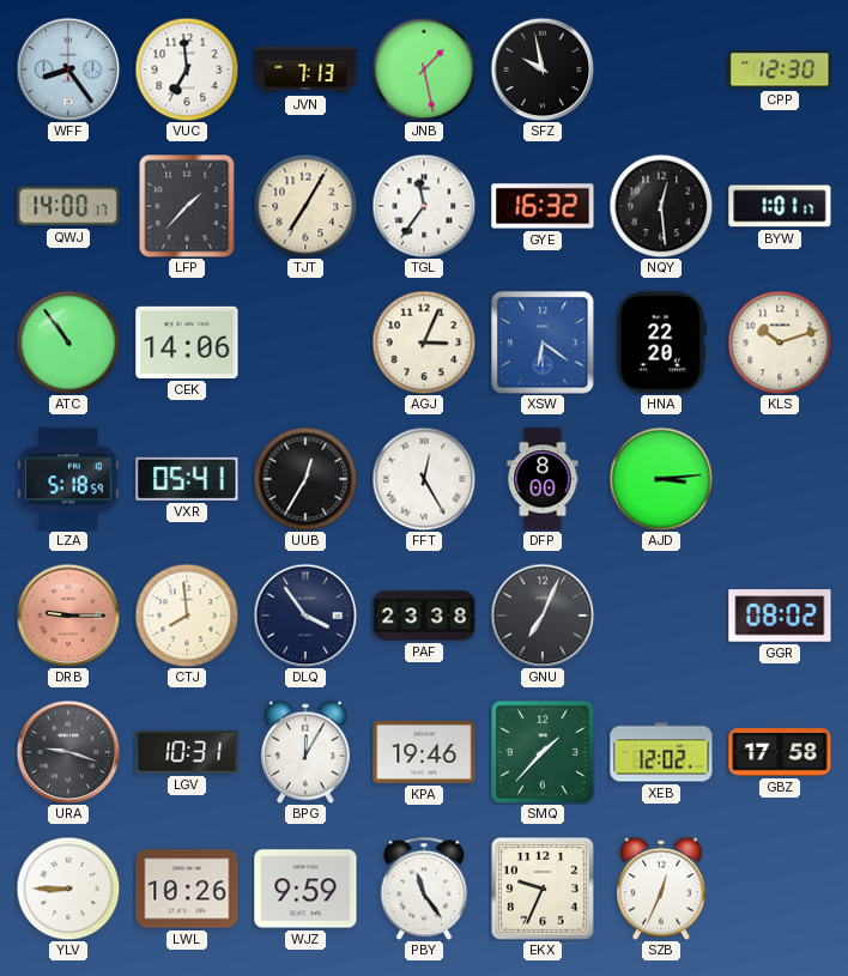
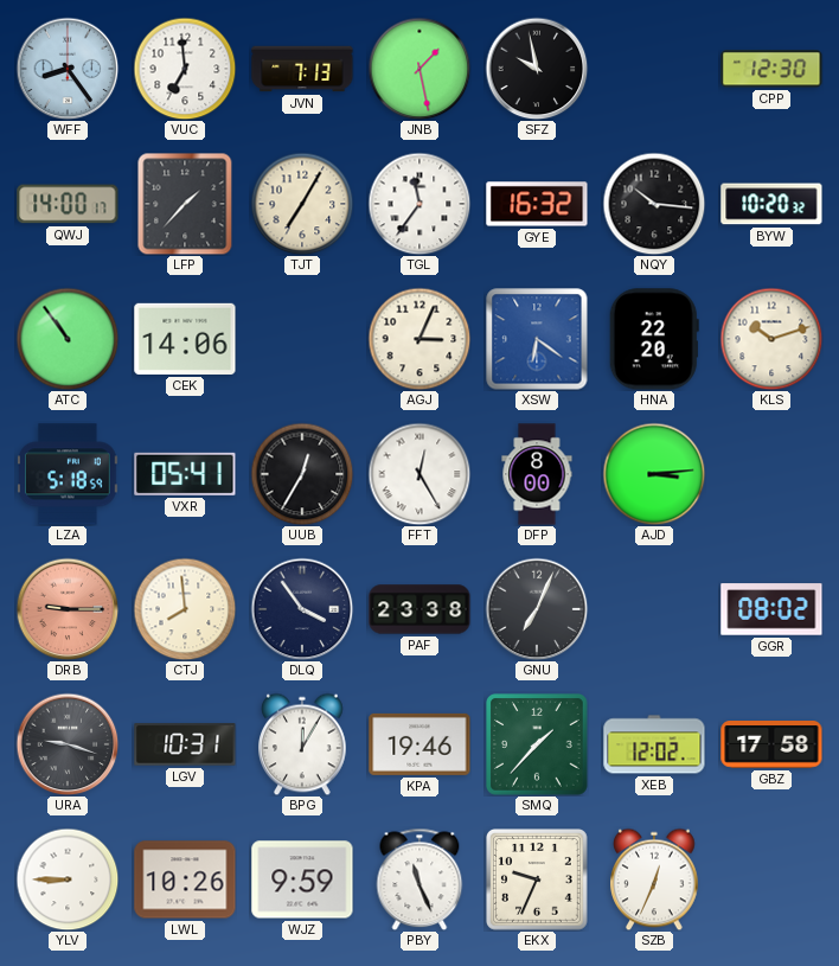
NQY: 12:29 -> 10:16 (654, 204)
BYW: 1:01 -> 10:20 (771, 204)
PBY: 11:24 -> 11:26 (420, 879)
